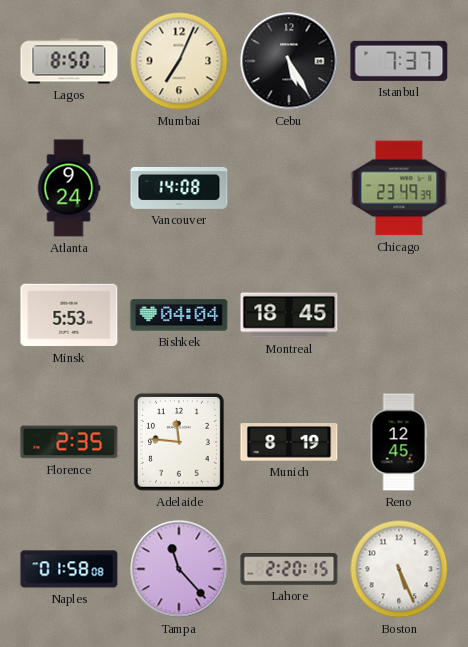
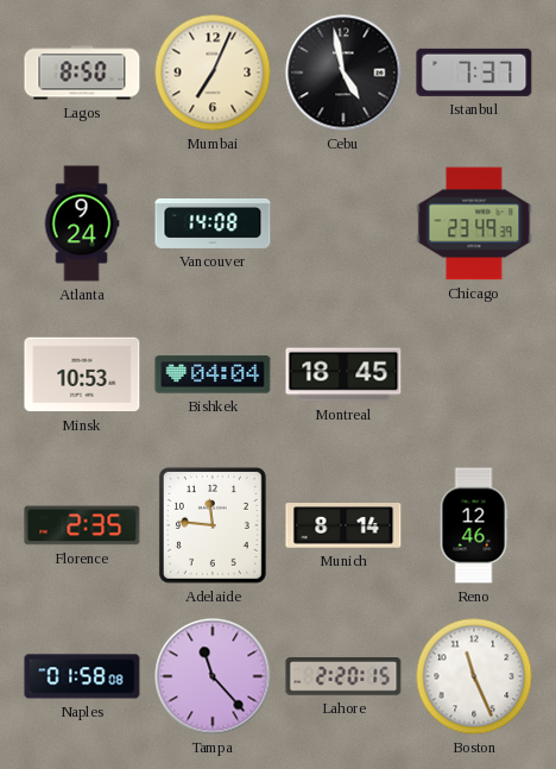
Cebu: 5:25 -> 4:58 (343, 73)
Minsk: 5:53 -> 10:53 (82, 374)
Munich: 8:19 -> 8:14 (343, 527)
Reno: 12:45 -> 12:46 (474, 525)
Boston: 5:26 -> 11:26 (474, 676)
